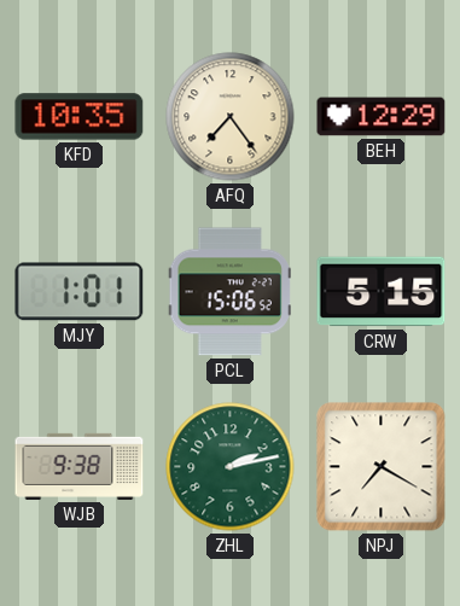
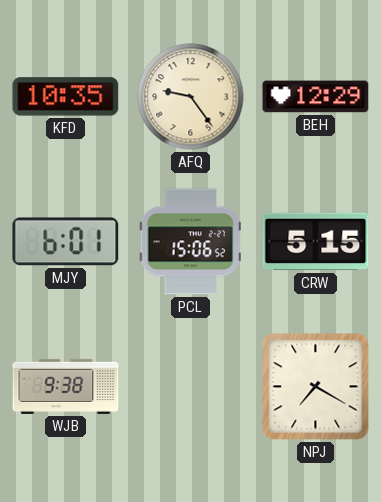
AFQ: 7:24 -> 9:24 (191, 97)
MJY: 1:01 -> 6:01 (66, 242)
ZHL: 2:13 -> none (231, 467)
